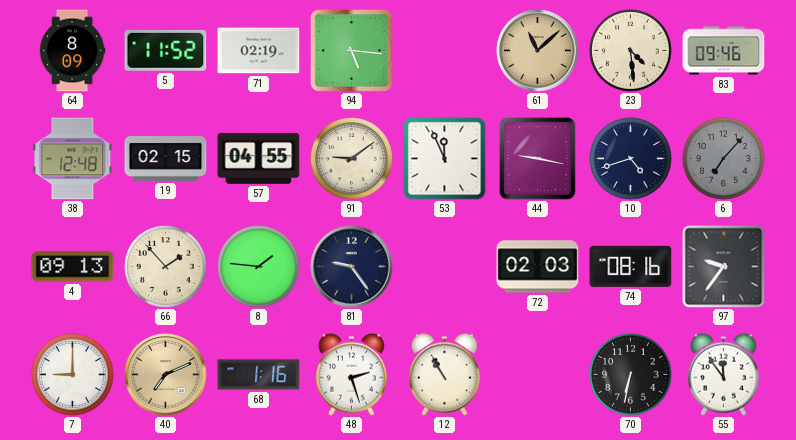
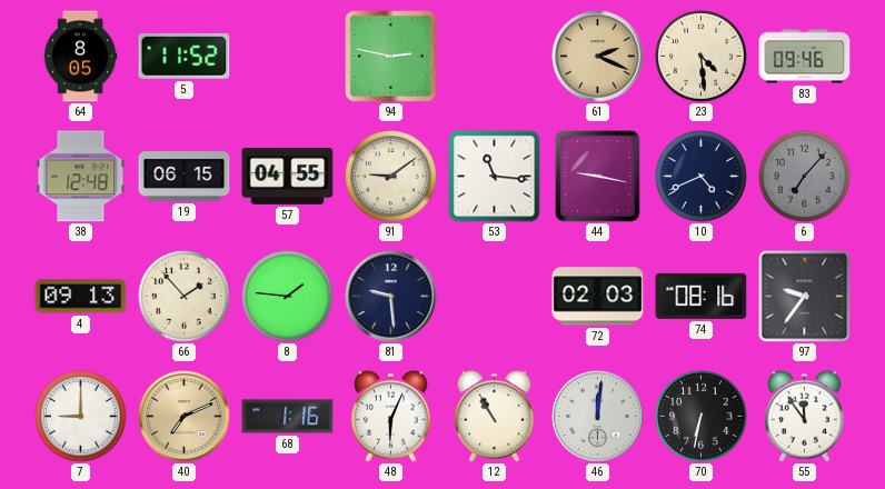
64: 8:09 -> 8:05 (80, 57)
71: 02:19 -> none (259, 51)
94: 5:16 -> 2:47 (391, 57)
61: 11:08 -> 2:19 (598, 57)
19: 02:15 -> 06:15 (185, 177)
53: 11:56 -> 11:16 (495, 177)
10: 4:42 -> 4:41 (702, 177)
81: 9:24 -> 9:29 (391, 297)
48: 2:27 -> 6:04 (390, 416)
46: none -> 12:01 (598, 417)
